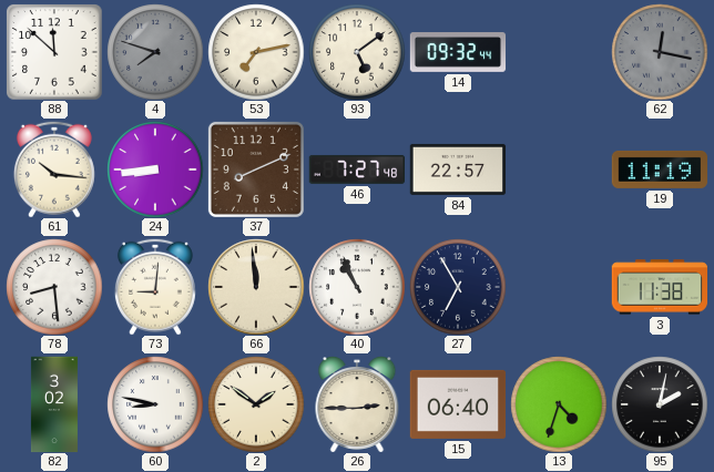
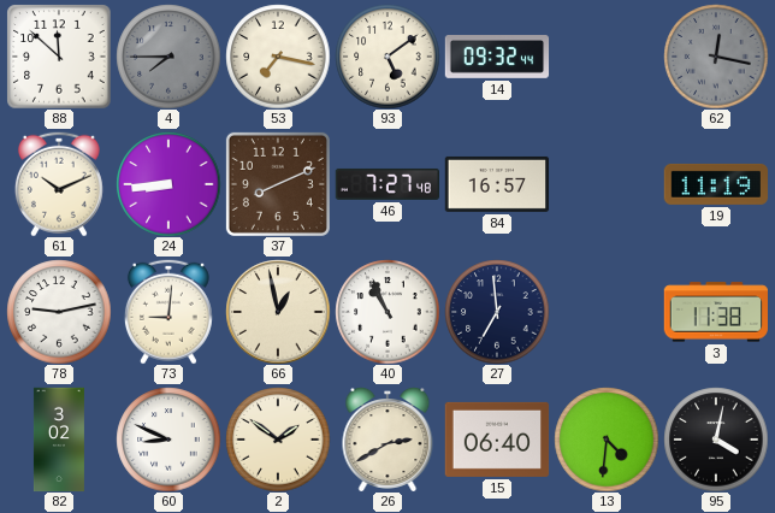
4: 7:48 -> 7:45 (168, 57)
53: 7:13 -> 7:17 (278, 57)
61: 10:16 -> 10:11 (59, 184)
84: 22:57 -> 16:57 (497, 184)
78: 8:29 -> 9:13 (59, 312)
66: 11:59 -> 12:58 (278, 312)
27: 6:55 -> 6:59 (497, 312)
60: 8:47 -> 8:49 (168, 440)
26: 2:45 -> 2:40 (387, 440)
13: 4:33 -> 4:31 (607, 440)
95: 2:02 -> 4:02 (716, 440)
